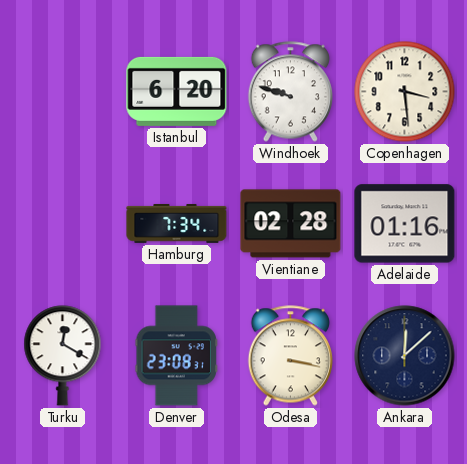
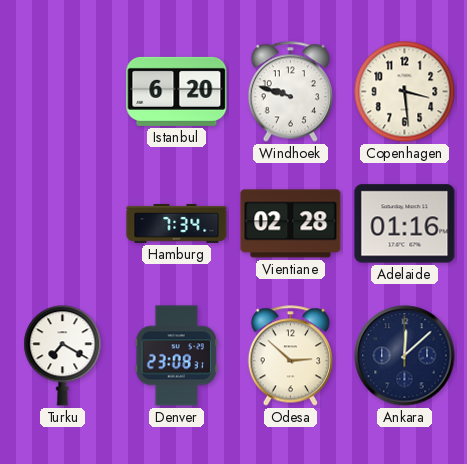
Turku: 12:20 -> 7:20 (63, 356)
Odesa: 3:17 -> 2:52 (290, 356)
